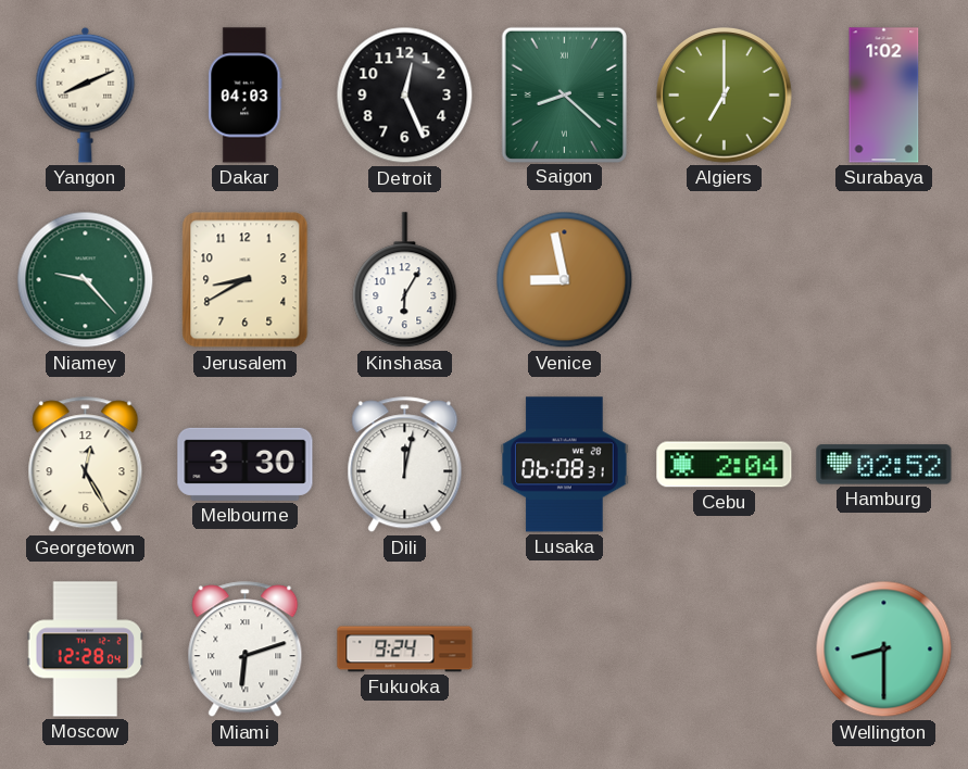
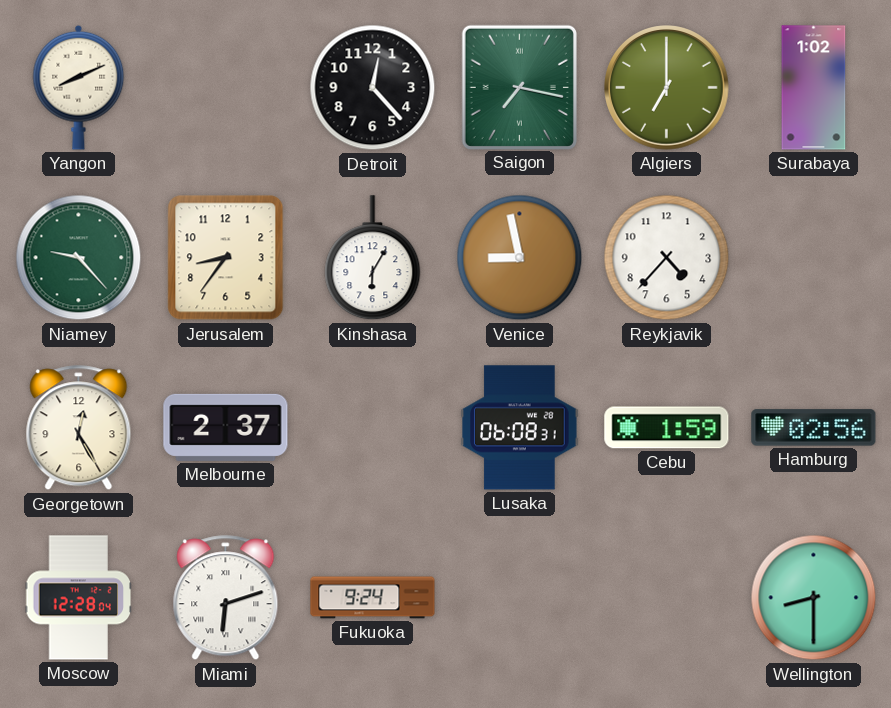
Dakar: 04:03 -> none (246, 96)
Detroit: 12:26 -> 12:23 (373, 88)
Saigon: 8:22 -> 7:17 (519, 87)
Jerusalem: 8:40 -> 8:36 (226, 258)
Reykjavik: none -> 4:37 (667, 258)
Melbourne: 3:30 -> 2:37 (226, 427)
Dili: 12:02 -> none (405, 465)
Cebu: 2:04 -> 1:59 (667, 428)
Hamburg: 02:52 -> 02:56 (814, 428)
